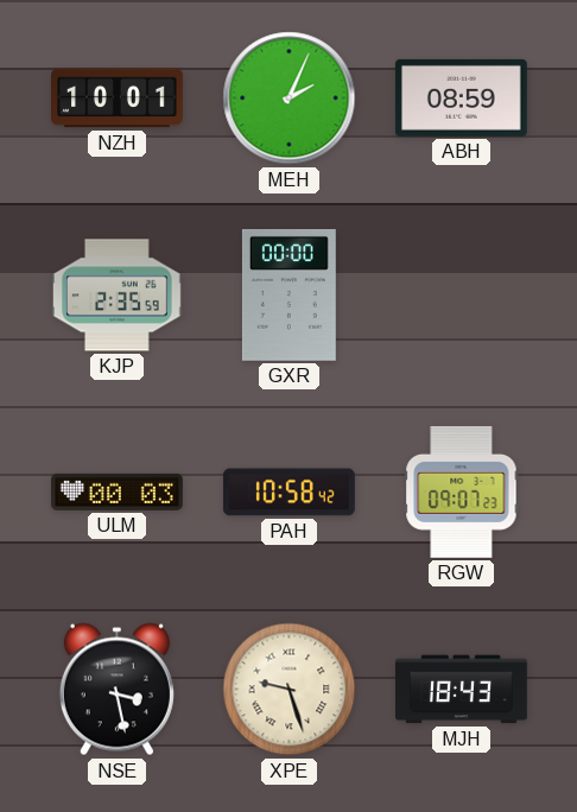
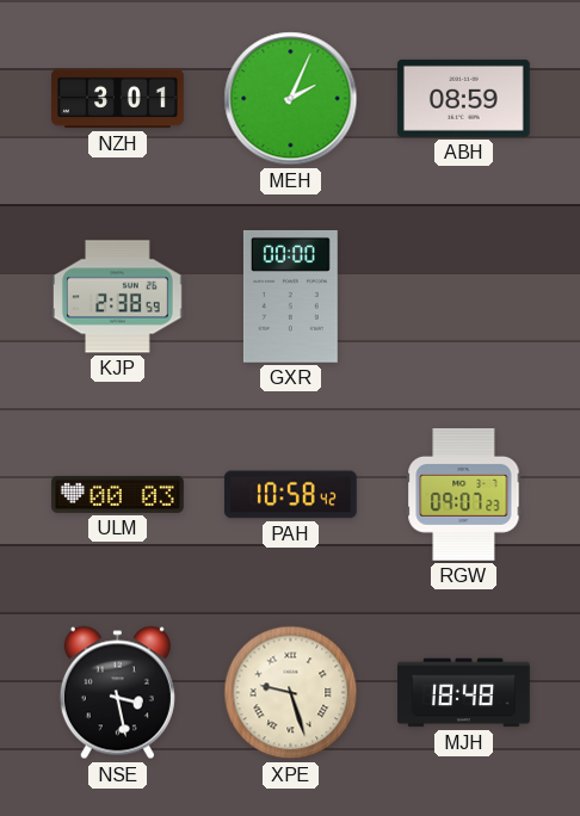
NZH: 10:01 -> 3:01 (118, 99)
KJP: 2:35 -> 2:38 (118, 297)
MJH: 18:43 -> 18:48 (464, 693)
